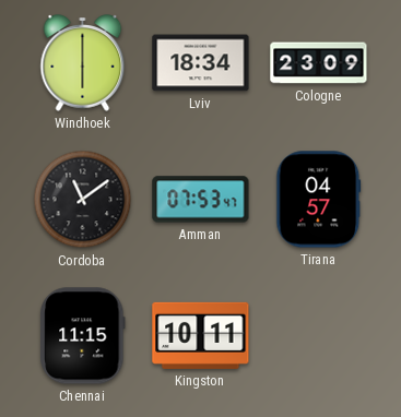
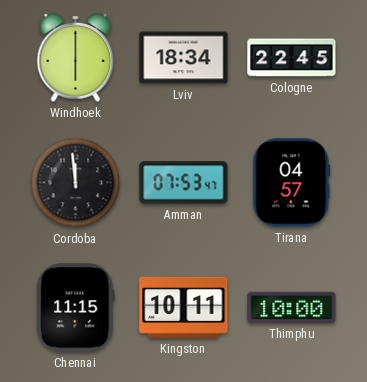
Cologne: 23:09 -> 22:45 (292, 58)
Cordoba: 11:09 -> 11:59 (76, 183)
Thimphu: none -> 10:00 (292, 307)
